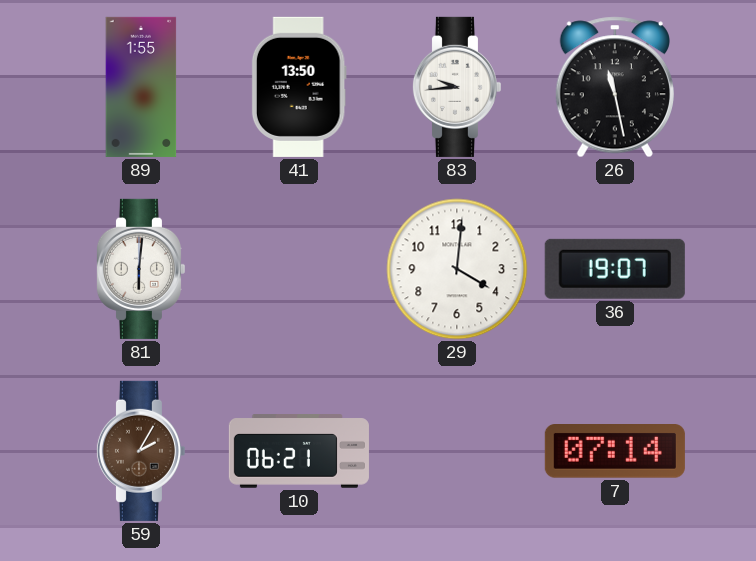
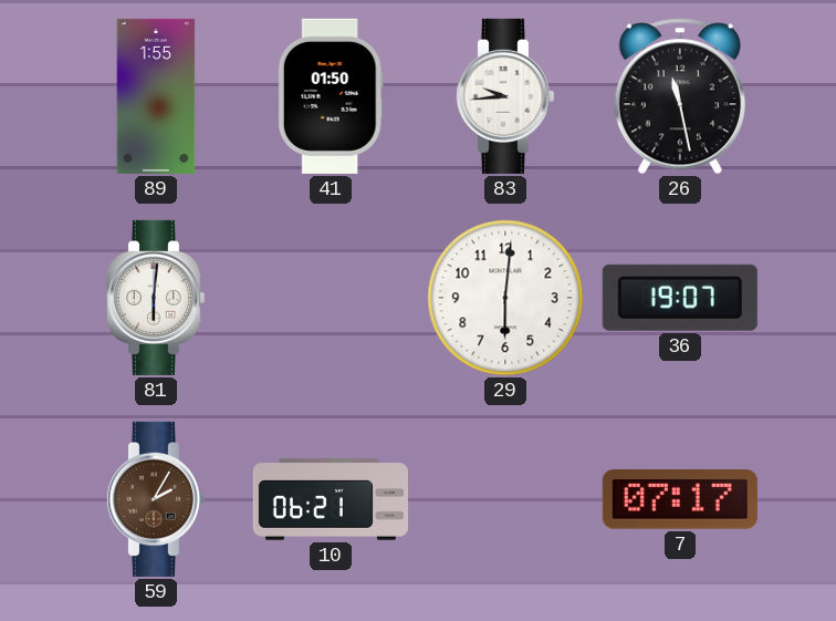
41: 13:50 -> 01:50 (331, 96)
29: 4:01 -> 6:01 (505, 298)
7: 07:14 -> 07:17 (680, 500)
